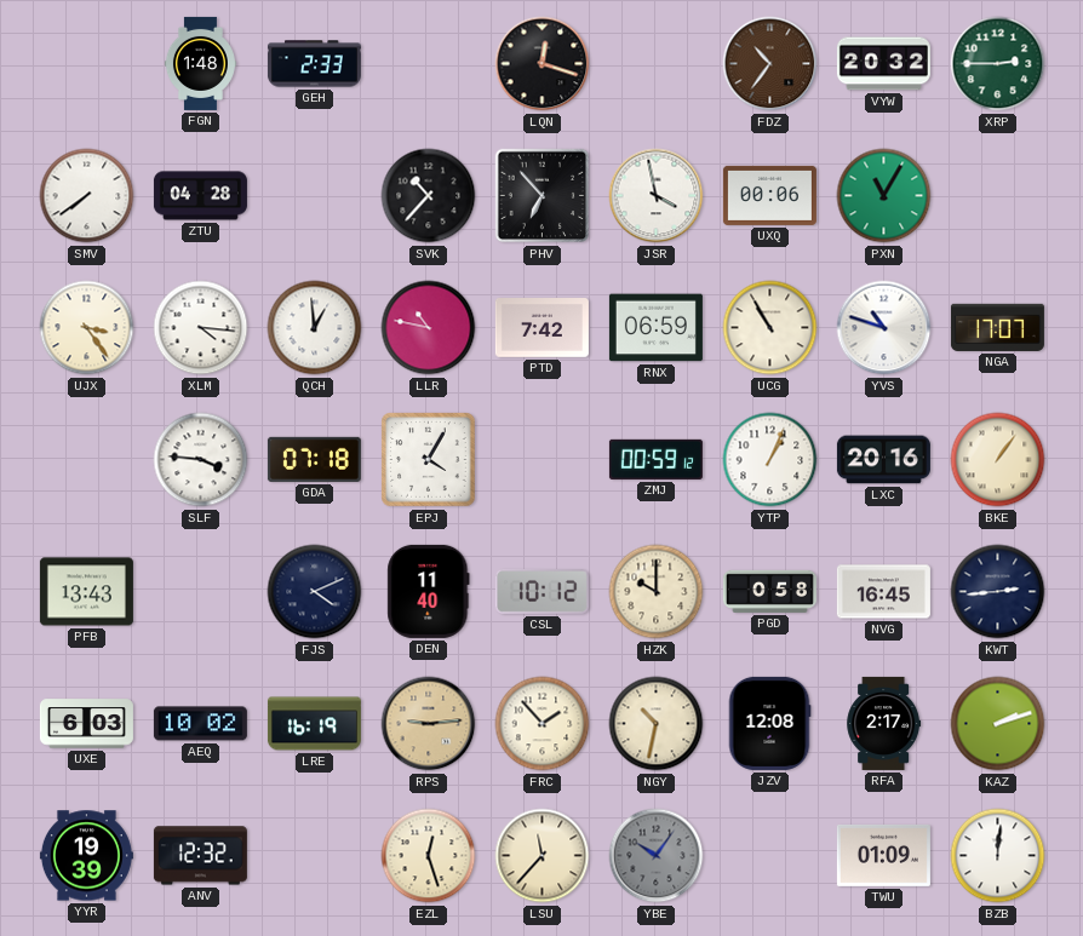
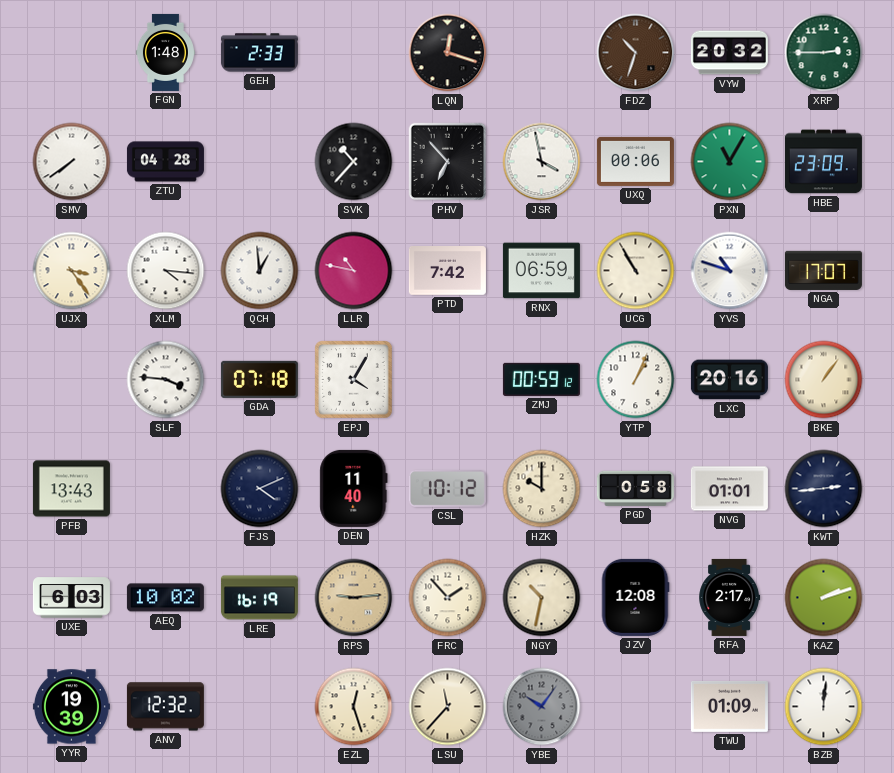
FDZ: 10:36 -> 10:33 (636, 53)
HBE: none -> 23:09 (823, 162)
NVG: 16:45 -> 01:01 (729, 489)
